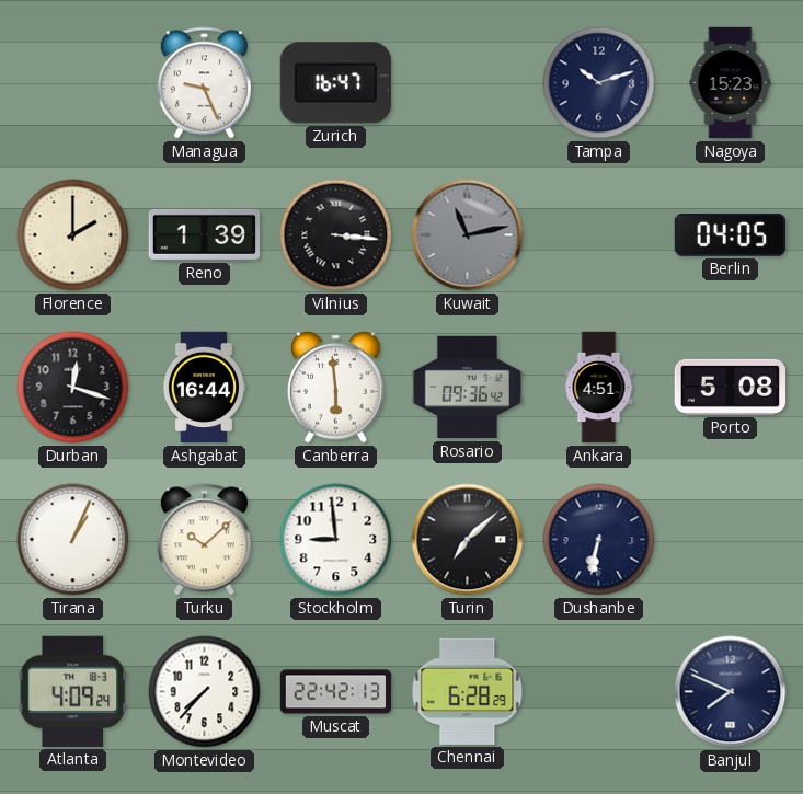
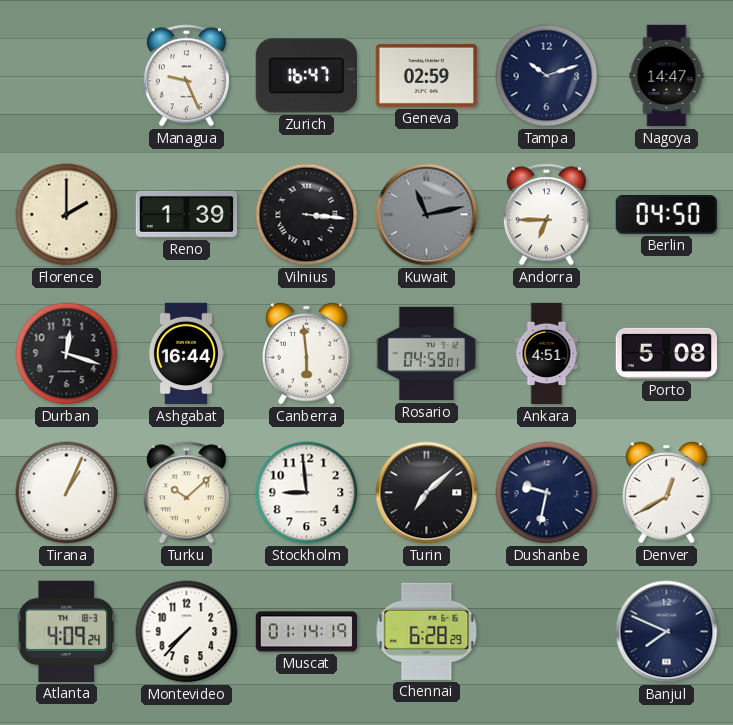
Geneva: none -> 02:59 (427, 75)
Nagoya: 15:23 -> 14:47 (667, 76)
Andorra: none -> 6:45 (546, 215)
Berlin: 04:05 -> 04:50 (666, 215)
Rosario: 09:36 -> 04:59 (427, 354)
Dushanbe: 6:32 -> 9:32 (547, 493)
Denver: none -> 12:40 (667, 493)
Muscat: 22:42 -> 01:14 (307, 632)
